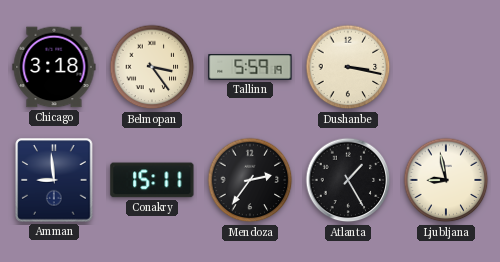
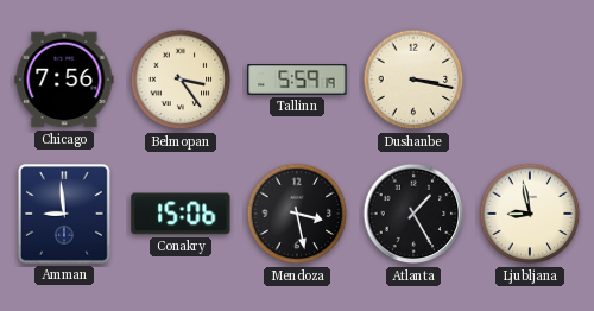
Chicago: 3:18 -> 7:56 (64, 80)
Conakry: 15:11 -> 15:06 (181, 214)
Mendoza: 2:36 -> 3:28 (297, 214)
